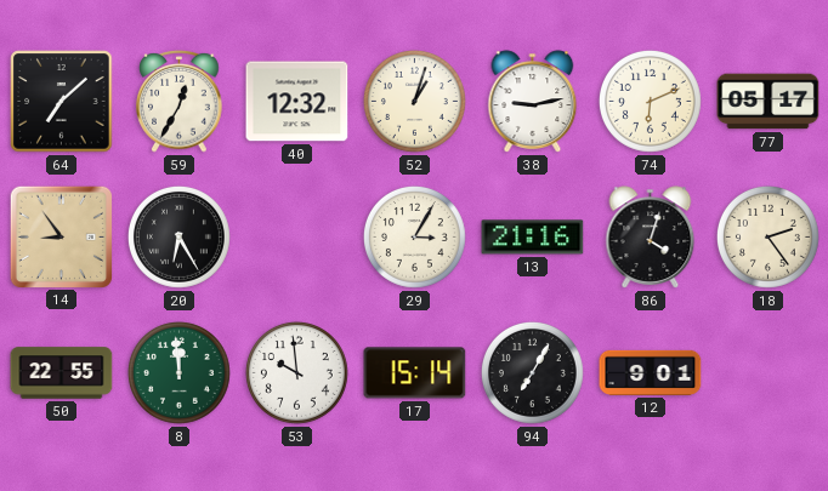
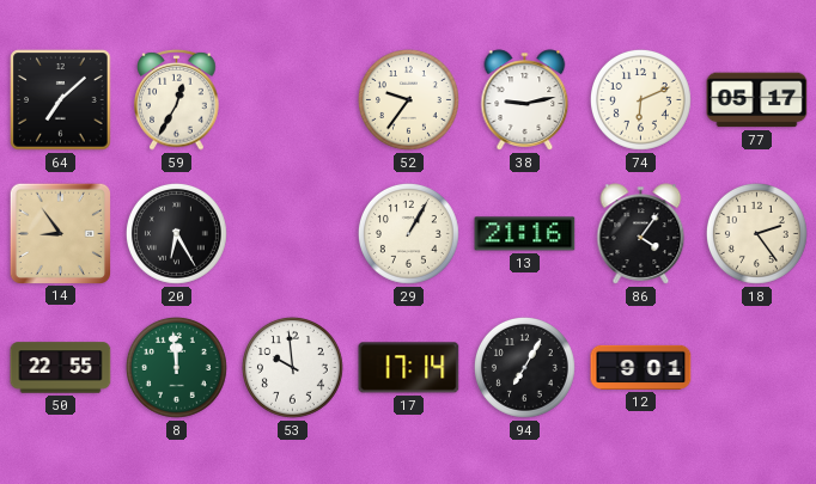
40: 12:32 -> none (297, 102)
52: 1:03 -> 9:36 (408, 99)
29: 3:05 -> 1:05 (408, 233)
86: 4:03 -> 4:06 (641, 234)
17: 15:14 -> 17:14 (409, 368)
